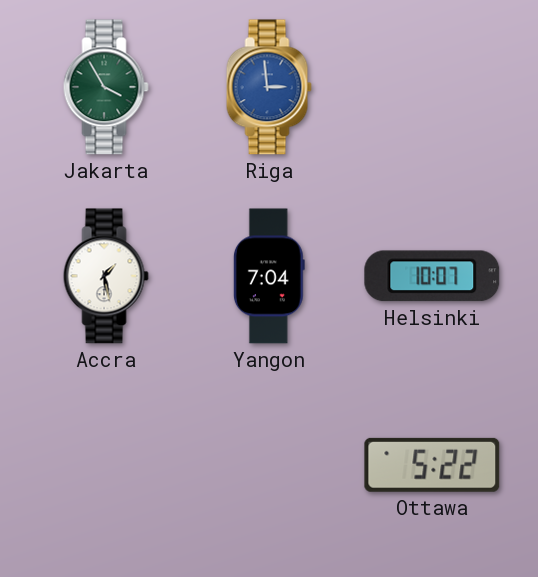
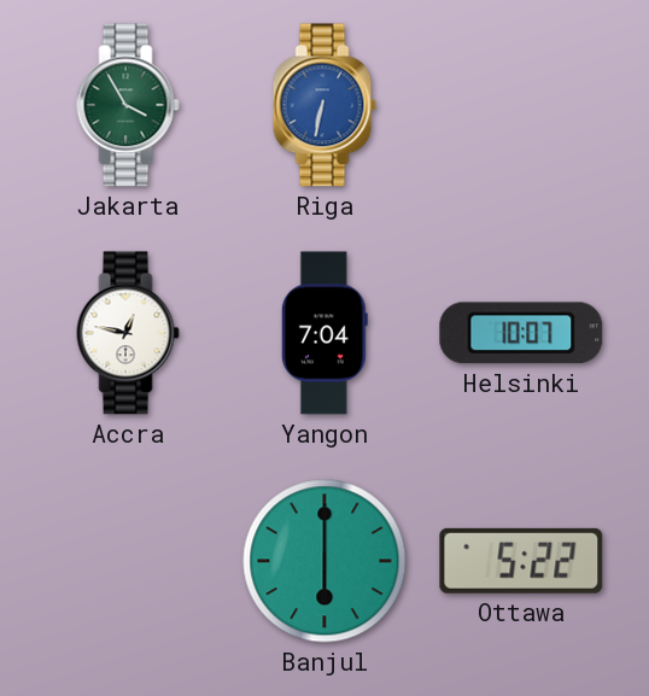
Riga: 2:59 -> 6:32 (324, 105)
Accra: 1:28 -> 12:47 (128, 333)
Banjul: none -> 6:00 (324, 561)
